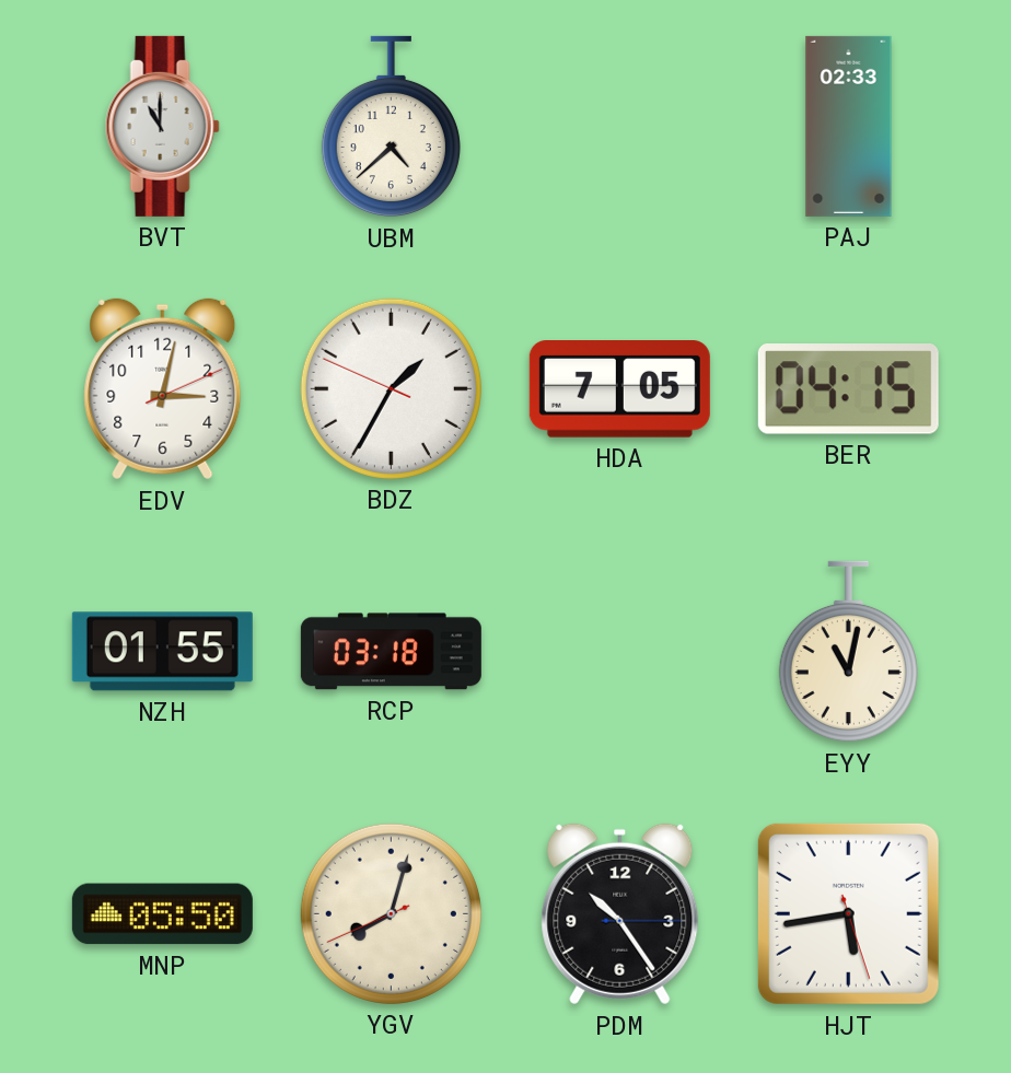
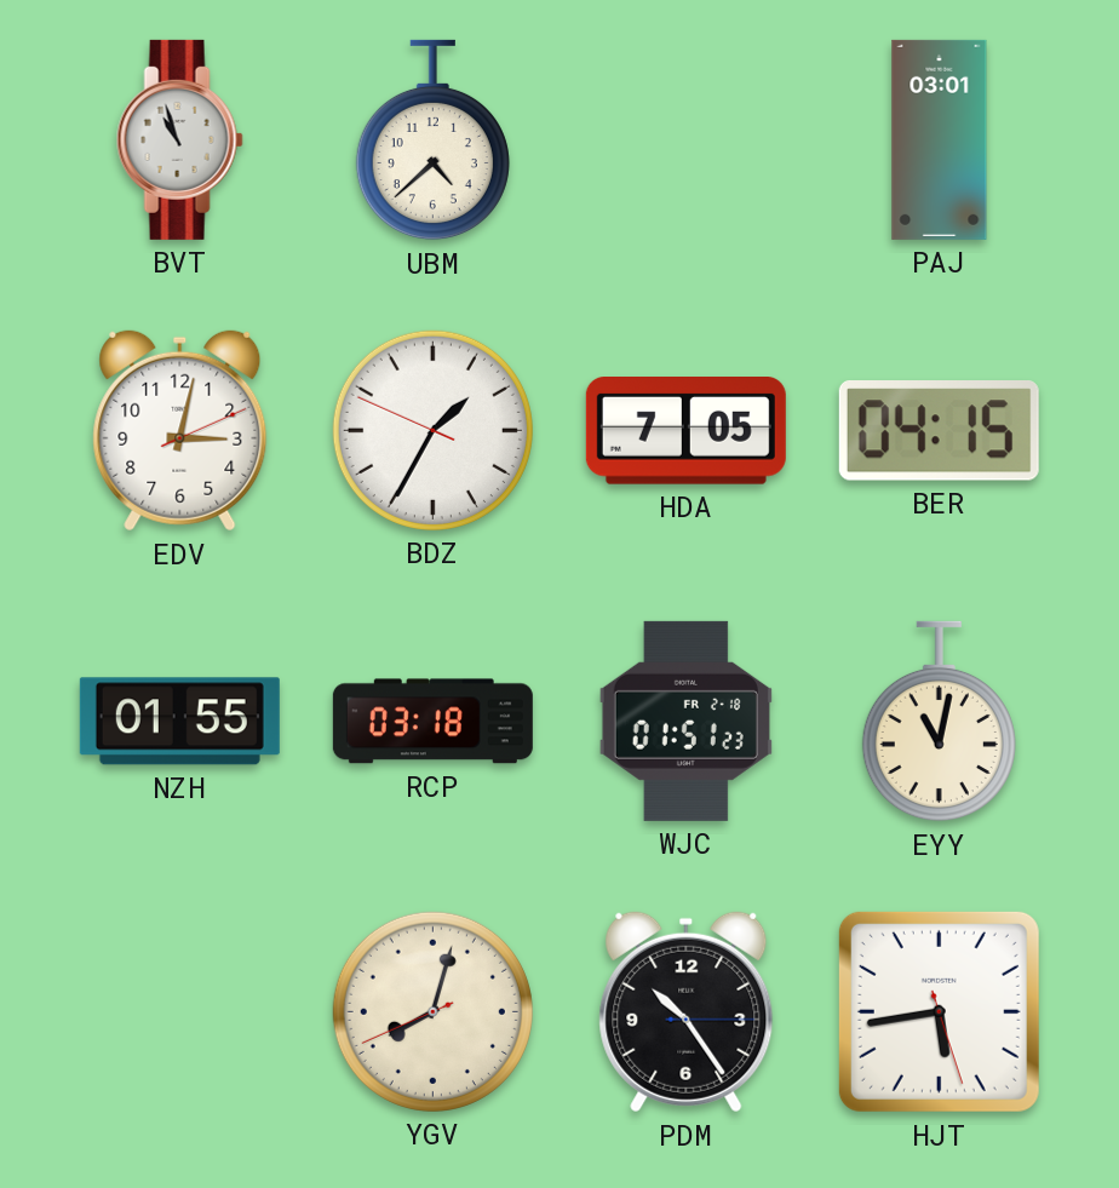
BVT: 11:00 -> 10:57 (179, 139)
PAJ: 02:33 -> 03:01 (940, 139)
WJC: none -> 01:51 (685, 721)
MNP: 05:50 -> none (162, 914)
